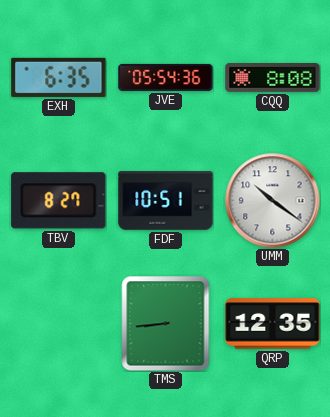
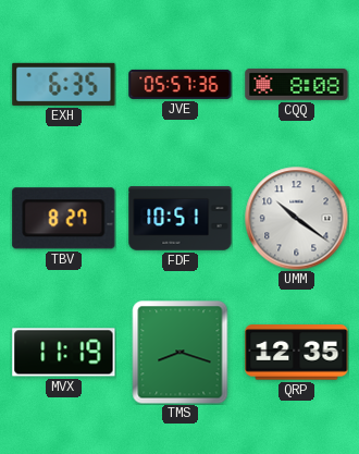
JVE: 05:54 -> 05:57 (181, 84)
MVX: none -> 11:19 (64, 353)
TMS: 8:44 -> 8:18 (181, 352)
